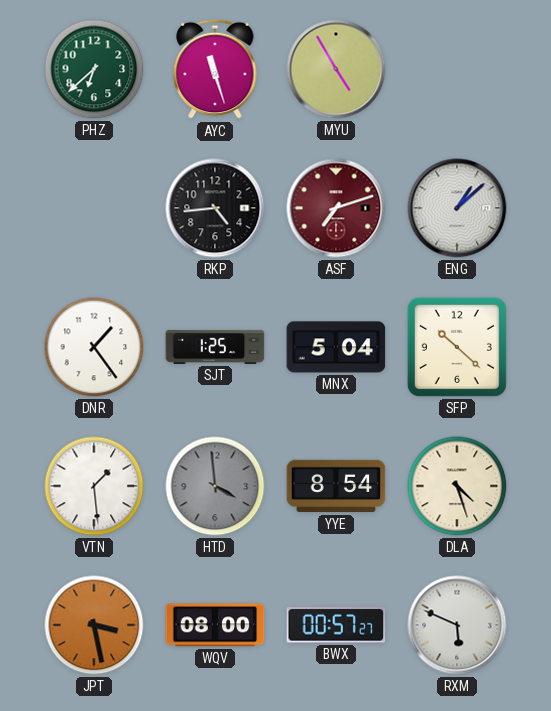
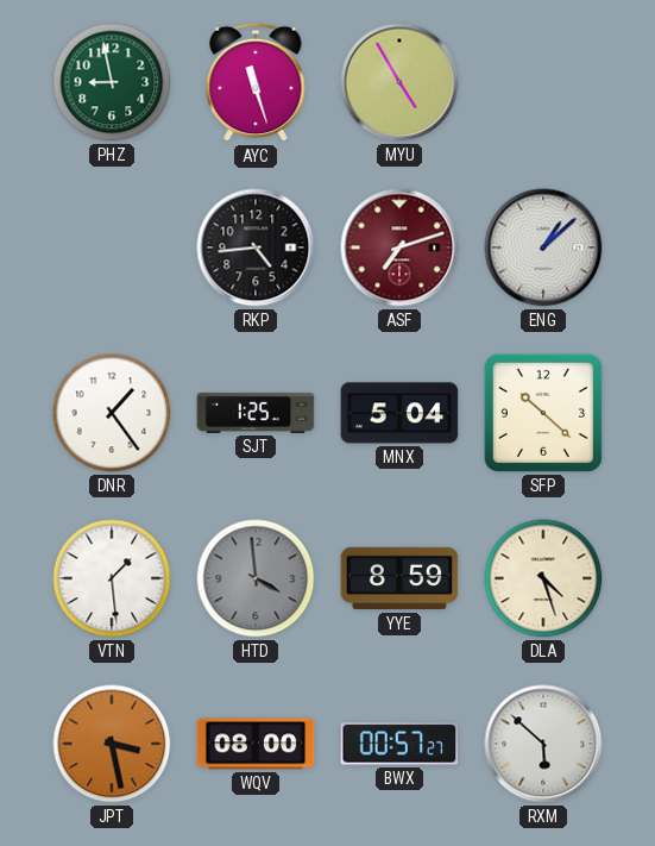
PHZ: 6:38 -> 8:58 (112, 82)
YYE: 8:54 -> 8:59 (399, 578)
RXM: 5:49 -> 5:52 (543, 744)
